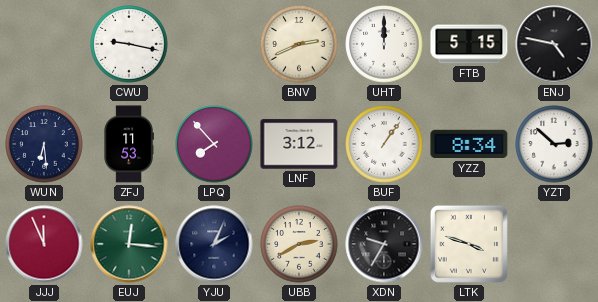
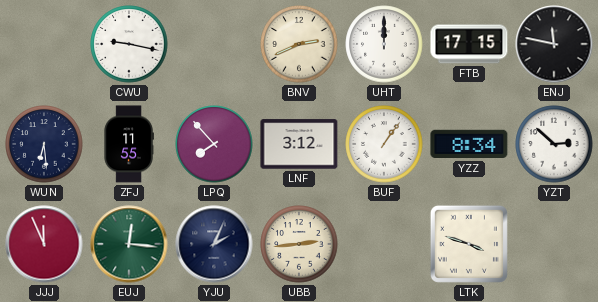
FTB: 5:15 -> 17:15 (469, 44)
ENJ: 4:47 -> 11:47 (554, 44)
ZFJ: 11:53 -> 11:55 (129, 144)
UBB: 2:40 -> 2:44 (299, 244)
XDN: 9:35 -> none (384, 244)
